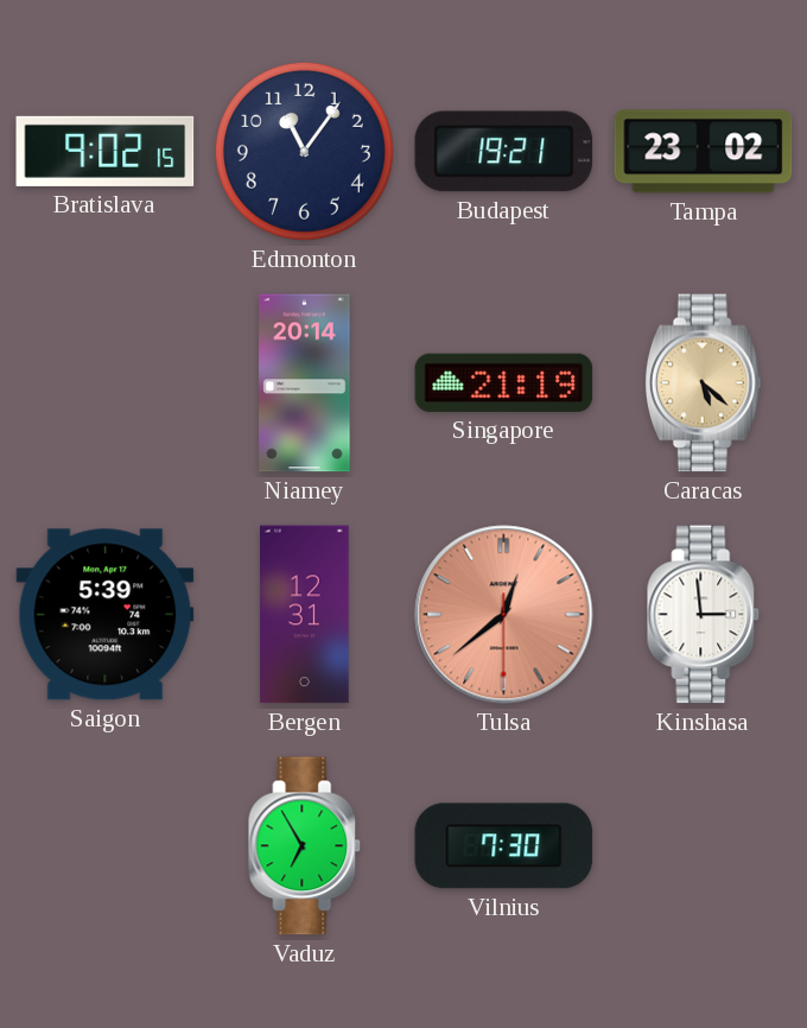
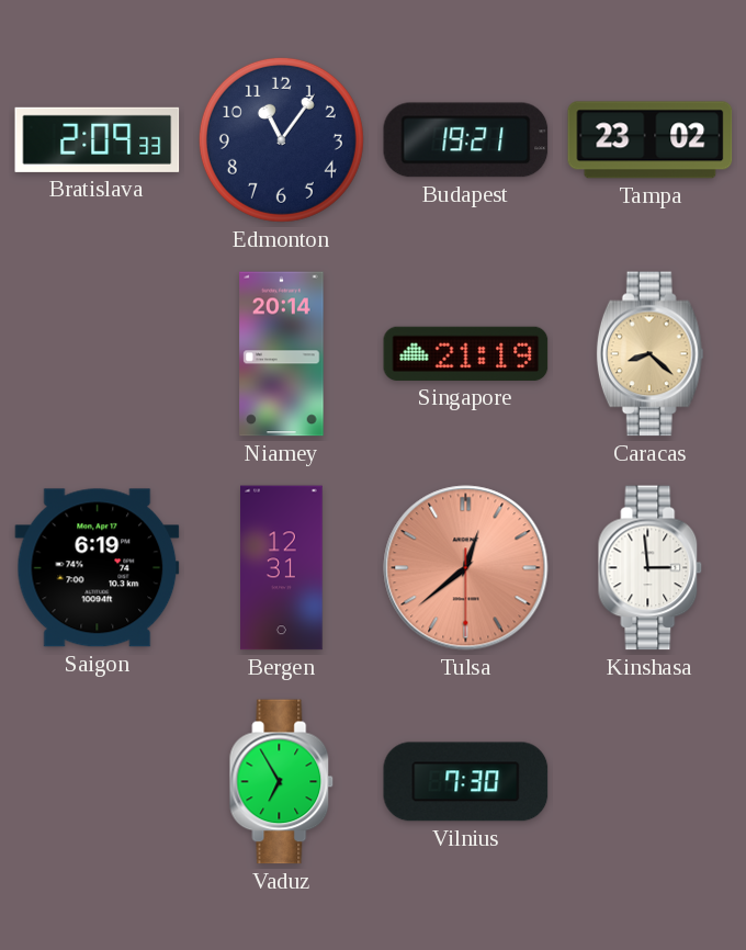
Bratislava: 9:02 -> 2:09 (98, 139)
Caracas: 5:22 -> 8:22 (649, 354)
Saigon: 5:39 -> 6:19 (98, 568)
